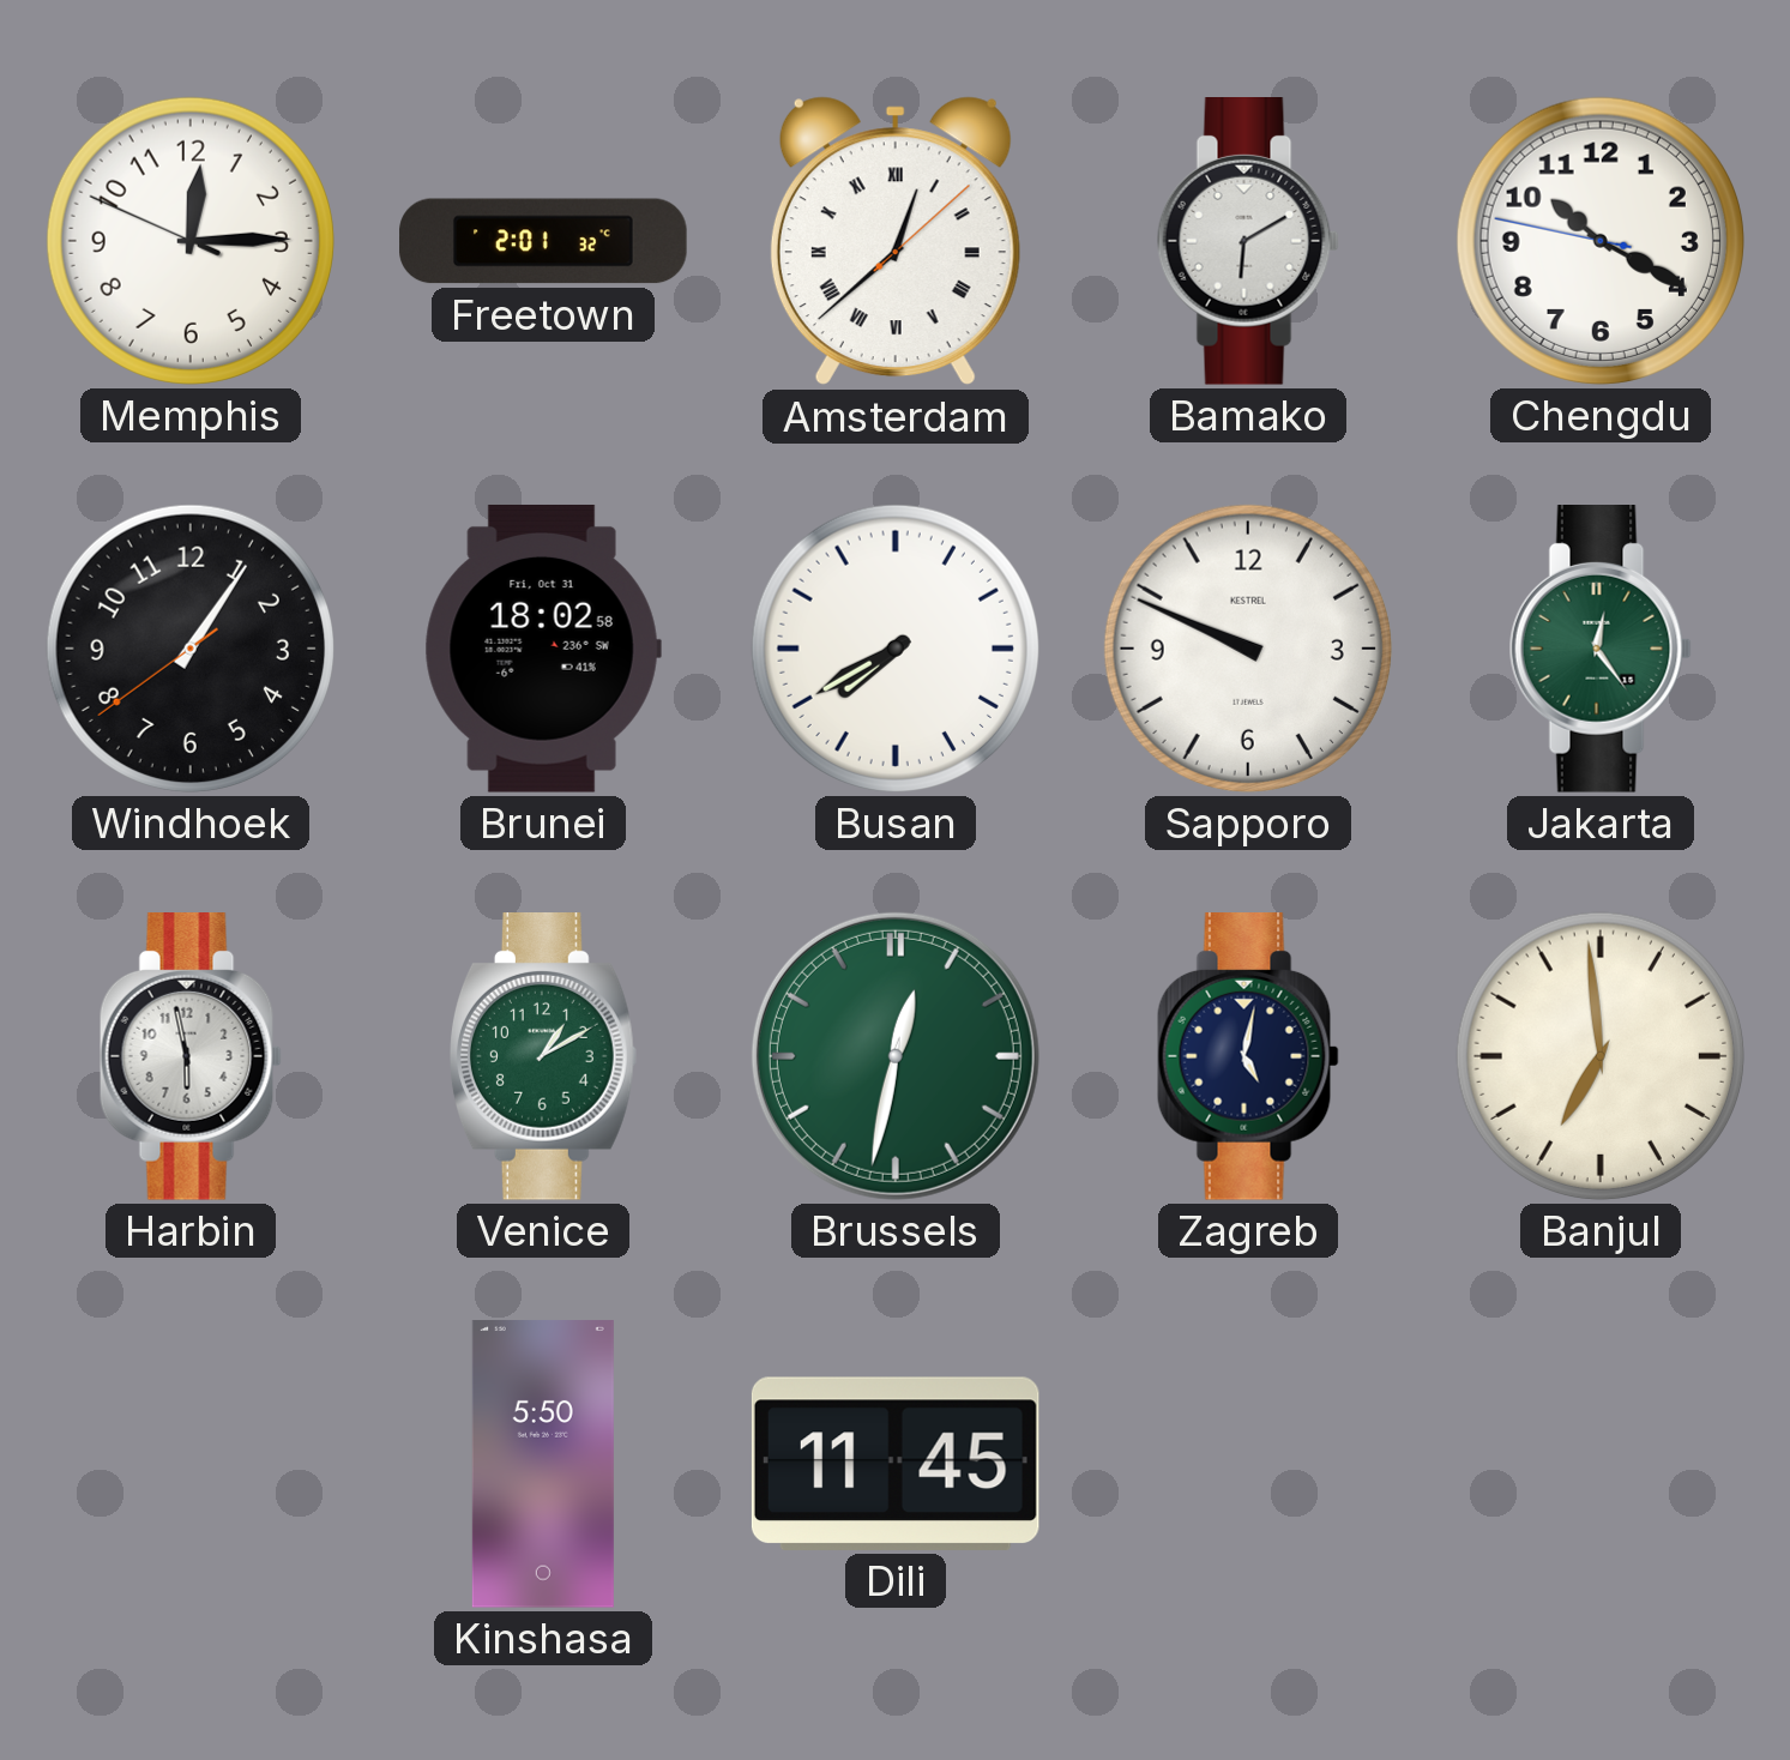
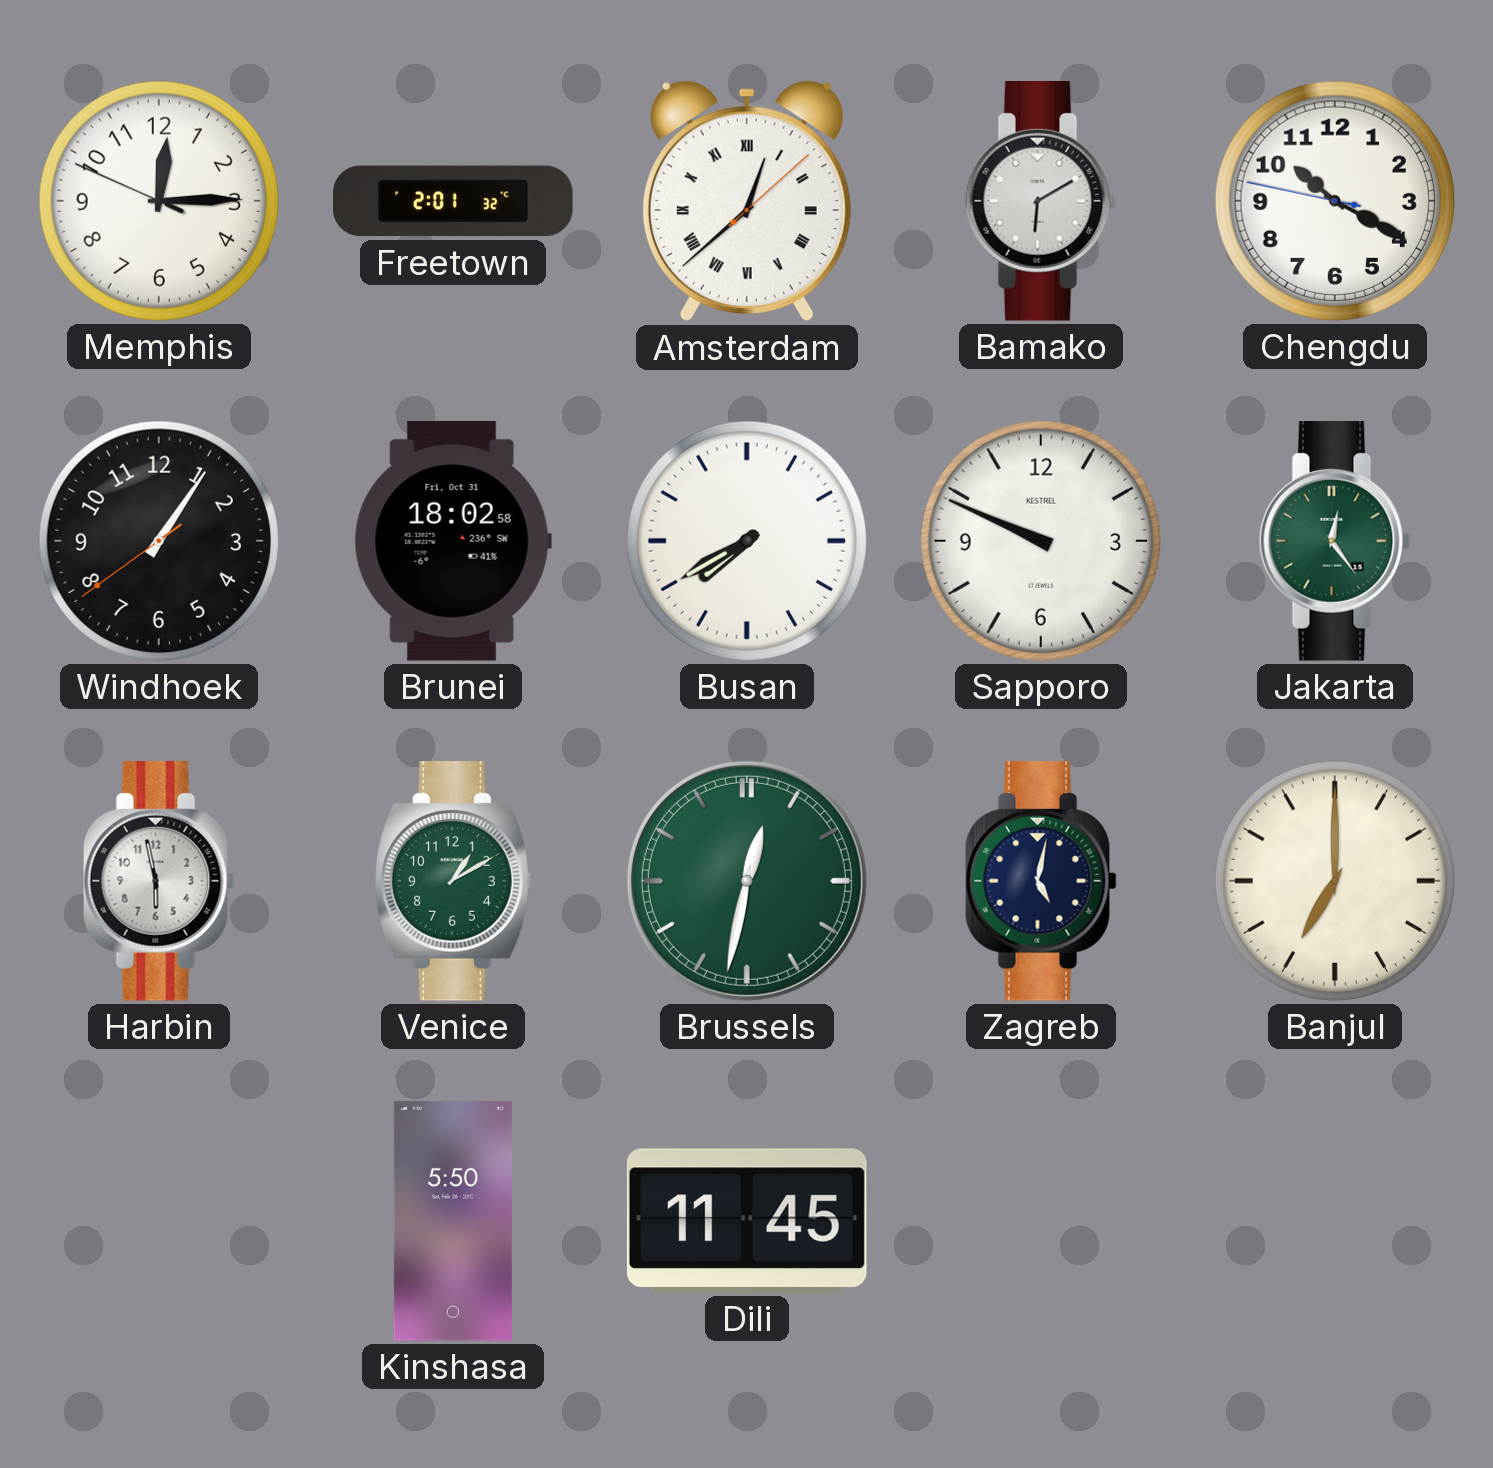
Banjul: 6:59 -> 7:00 (1335, 881)
